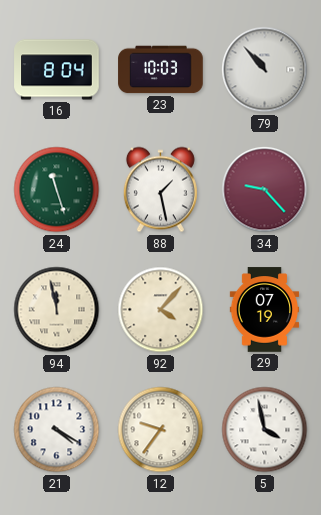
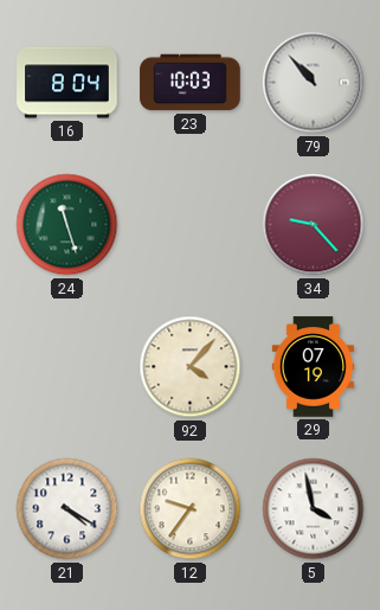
88: 1:28 -> none (160, 190)
94: 11:58 -> none (57, 310)
